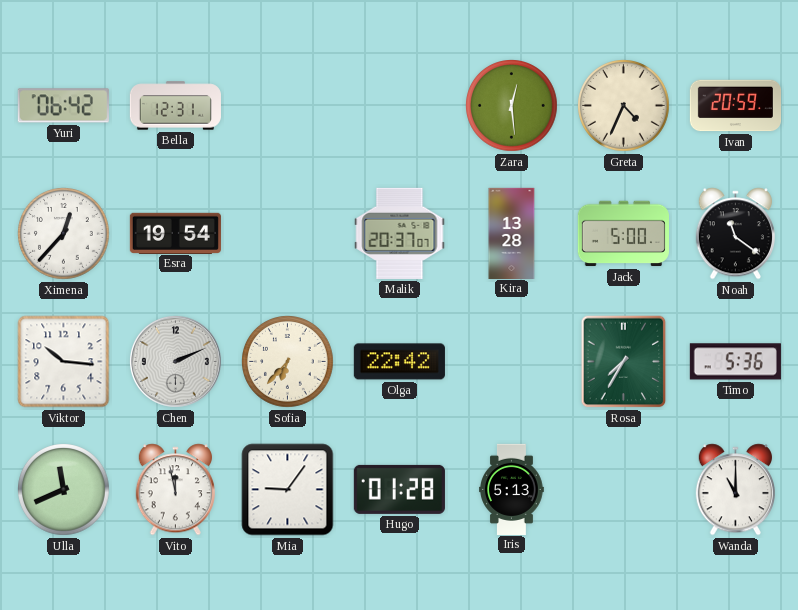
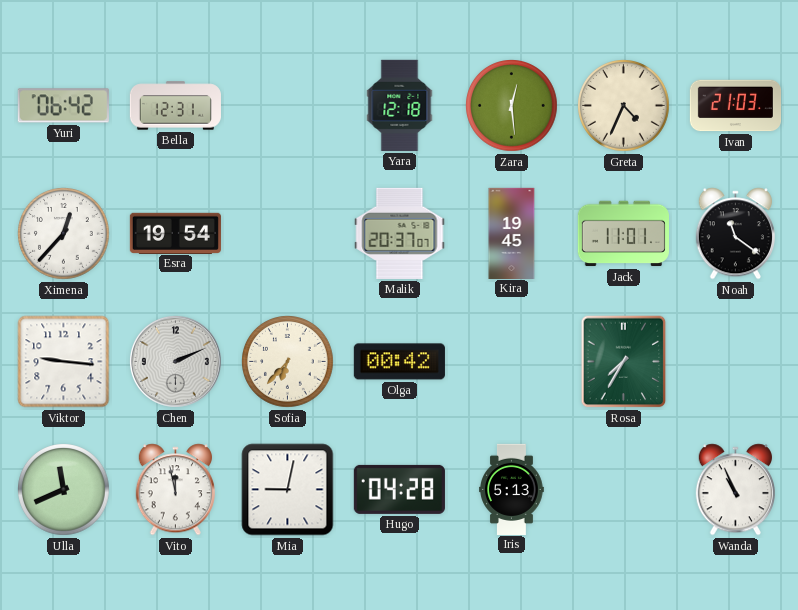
Yara: none -> 12:18 (400, 105)
Ivan: 20:59 -> 21:03 (735, 106)
Kira: 13:28 -> 19:45 (512, 233)
Jack: 5:00 -> 11:01 (623, 234)
Viktor: 10:16 -> 9:16 (64, 362)
Olga: 22:42 -> 00:42 (399, 362)
Timo: 5:36 -> none (735, 362)
Mia: 9:06 -> 9:02 (288, 490)
Hugo: 01:28 -> 04:28 (399, 489)
Wanda: 11:00 -> 10:56 (735, 490)
